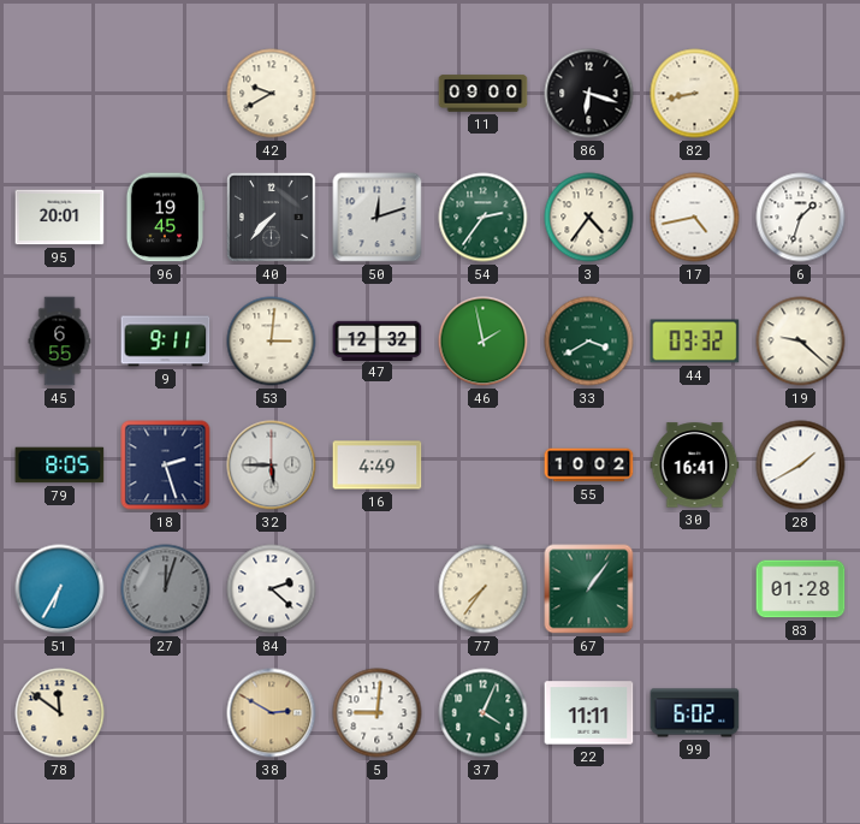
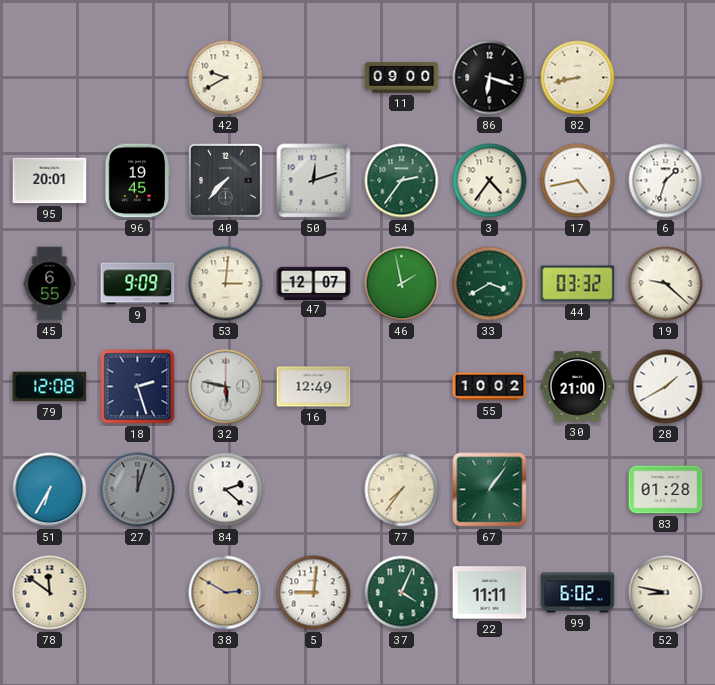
9: 9:11 -> 9:09 (138, 284)
47: 12:32 -> 12:07 (314, 283)
79: 8:05 -> 12:08 (50, 387)
32: 5:45 -> 5:47 (226, 387)
16: 4:49 -> 12:49 (314, 387)
30: 16:41 -> 21:00 (578, 387)
52: none -> 8:47 (666, 593)
